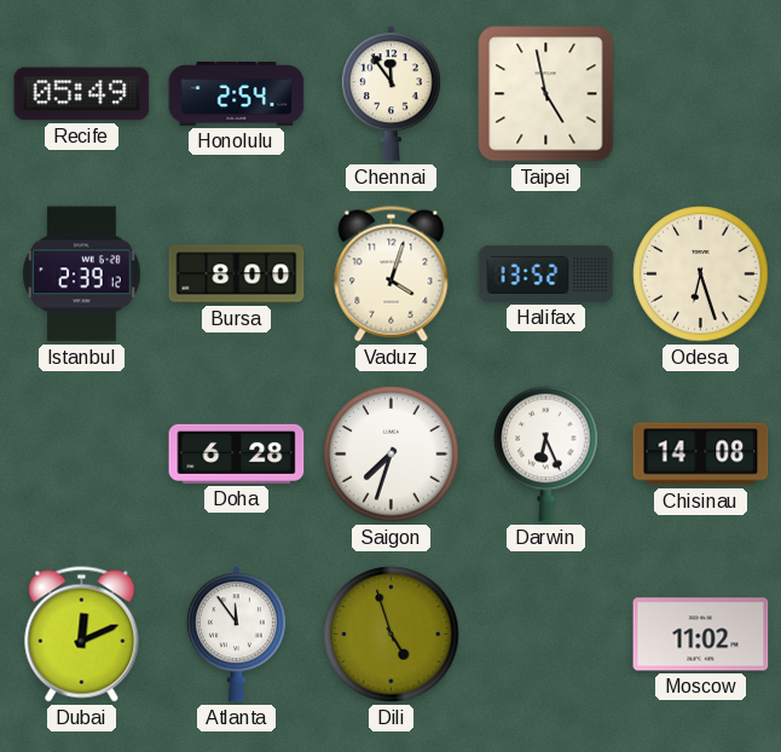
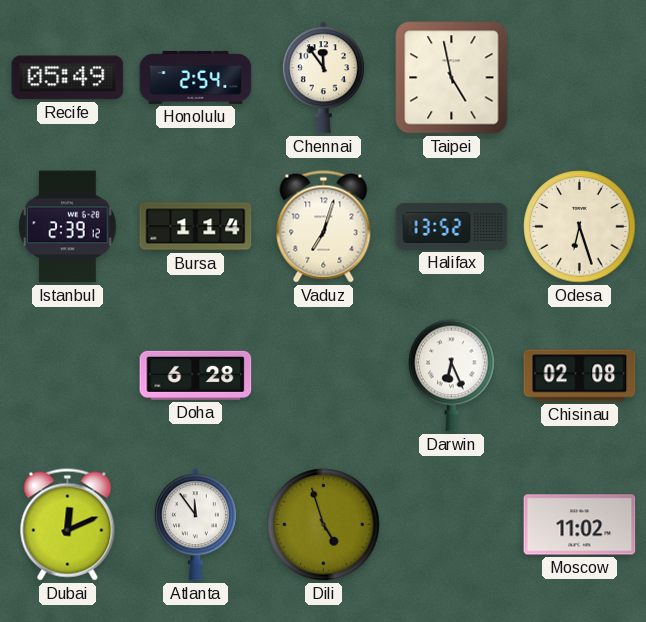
Bursa: 8:00 -> 1:14 (196, 227)
Vaduz: 4:03 -> 7:03 (324, 227)
Saigon: 7:33 -> none (392, 455)
Chisinau: 14:08 -> 02:08 (580, 376)
